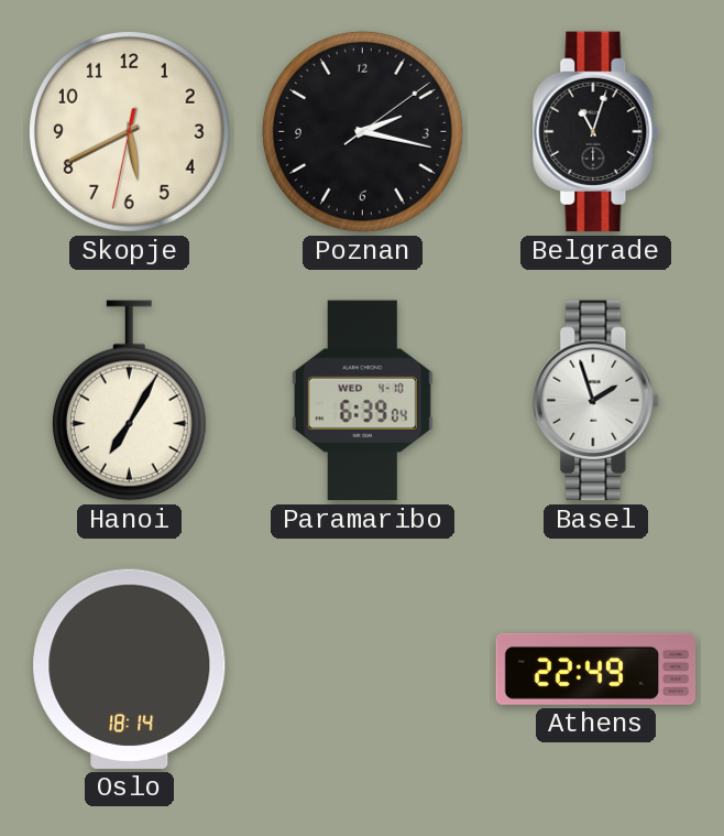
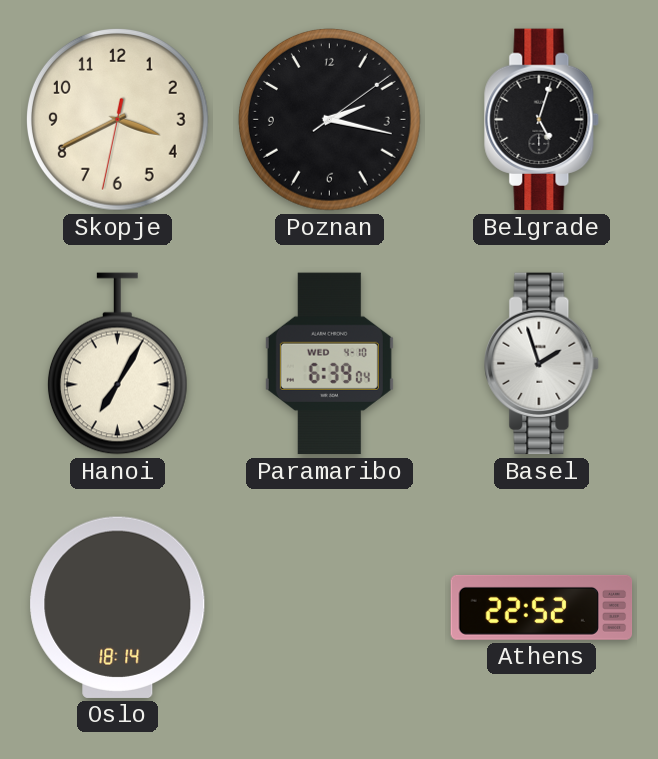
Skopje: 5:40 -> 3:40 (117, 119)
Belgrade: 11:03 -> 5:03 (542, 120)
Athens: 22:49 -> 22:52 (542, 607)
